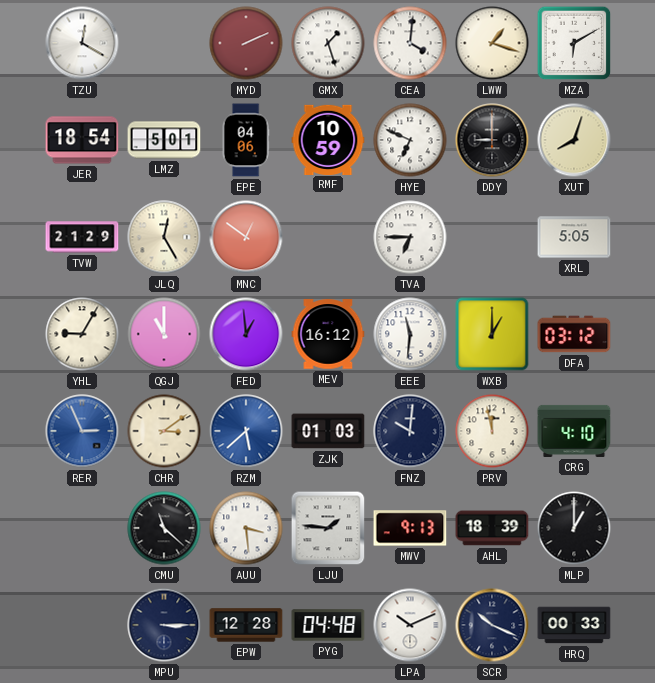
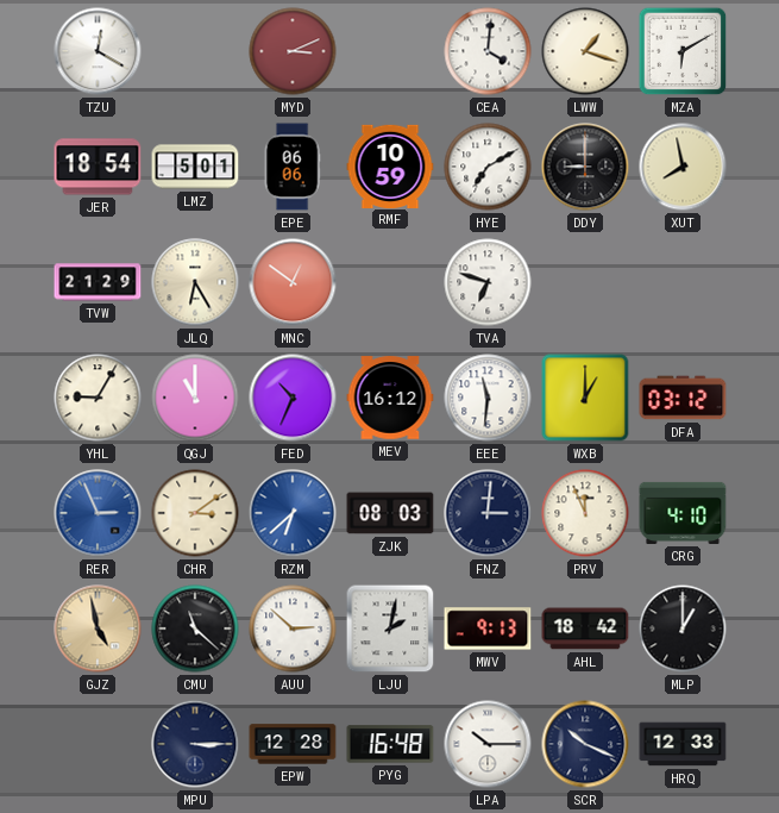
MYD: 2:11 -> 3:11 (293, 51)
GMX: 1:27 -> none (328, 43)
EPE: 04:06 -> 06:06 (293, 167)
HYE: 6:49 -> 7:10 (488, 167)
XUT: 8:03 -> 7:58 (683, 167)
JLQ: 12:25 -> 6:25 (195, 282)
TVA: 6:45 -> 6:48 (488, 282)
XRL: 5:05 -> none (574, 237)
FED: 12:59 -> 10:34 (293, 398)
RZM: 5:38 -> 6:38 (293, 513)
ZJK: 01:03 -> 08:03 (390, 513)
FNZ: 10:01 -> 3:01 (488, 513)
PRV: 11:58 -> 11:56 (585, 513)
GJZ: none -> 4:58 (98, 628)
AUU: 3:29 -> 2:52 (293, 628)
LJU: 1:46 -> 2:02 (390, 628)
AHL: 18:39 -> 18:42 (585, 628)
PYG: 04:48 -> 16:48 (390, 744)
LPA: 10:11 -> 10:15 (488, 744)
HRQ: 00:33 -> 12:33 (683, 744)
